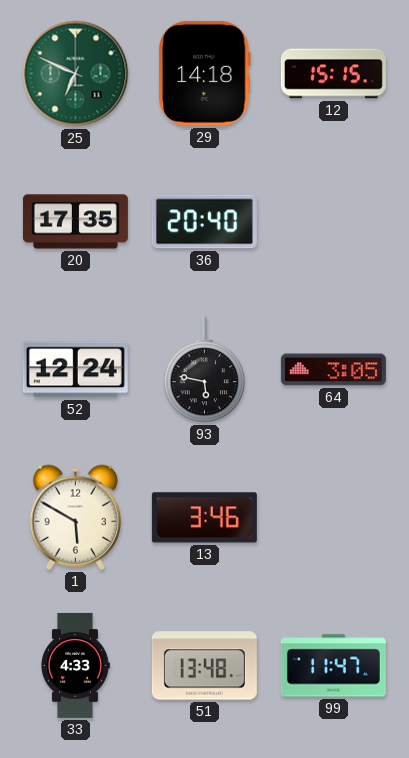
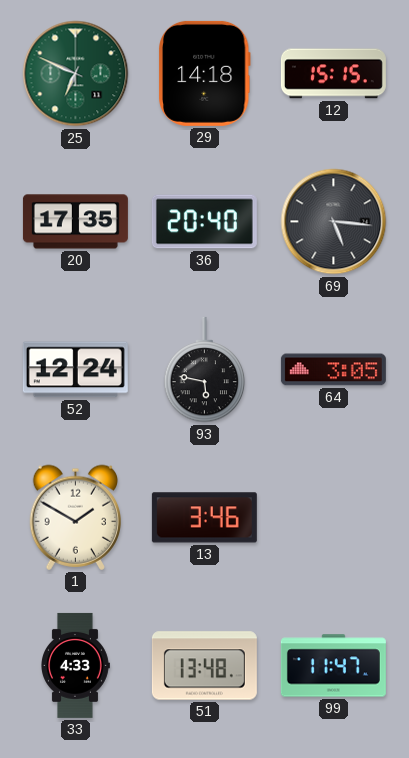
69: none -> 5:16 (334, 222)
1: 5:50 -> 1:50 (75, 517)
